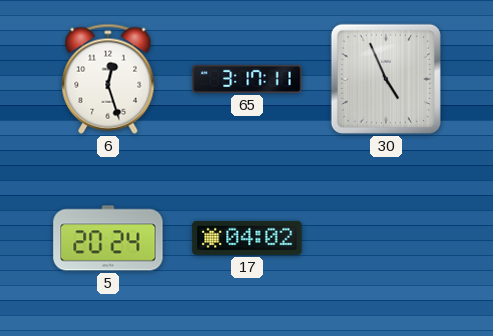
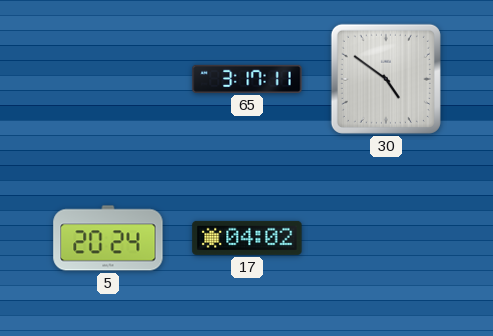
6: 12:27 -> none (108, 79)
30: 4:56 -> 4:51 (386, 79)
